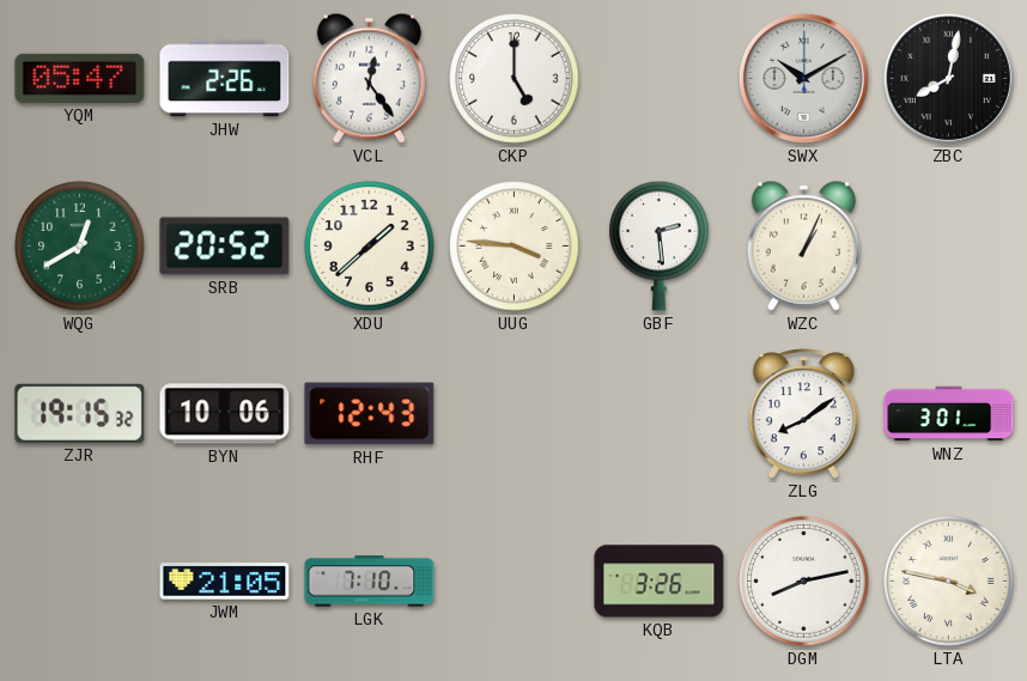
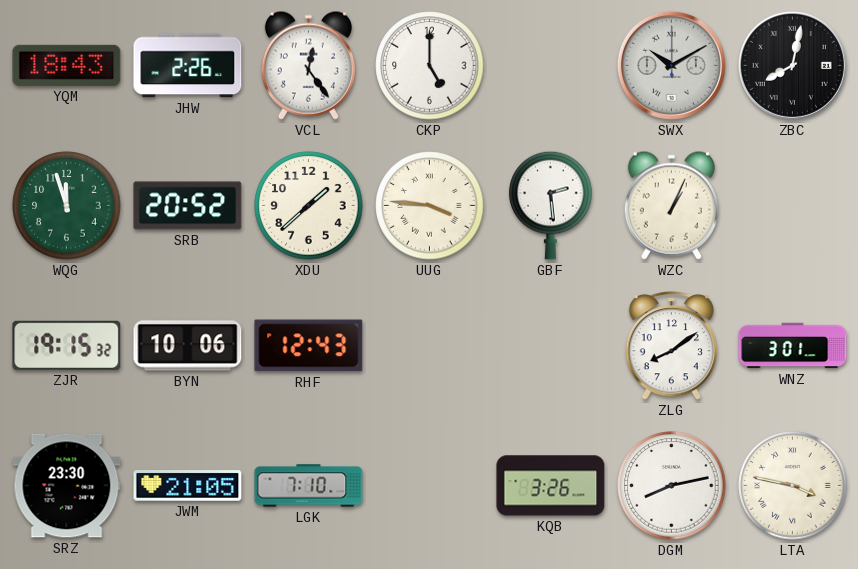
YQM: 05:47 -> 18:43 (67, 65)
WQG: 12:40 -> 11:57 (67, 206)
SRZ: none -> 23:30 (67, 486)
